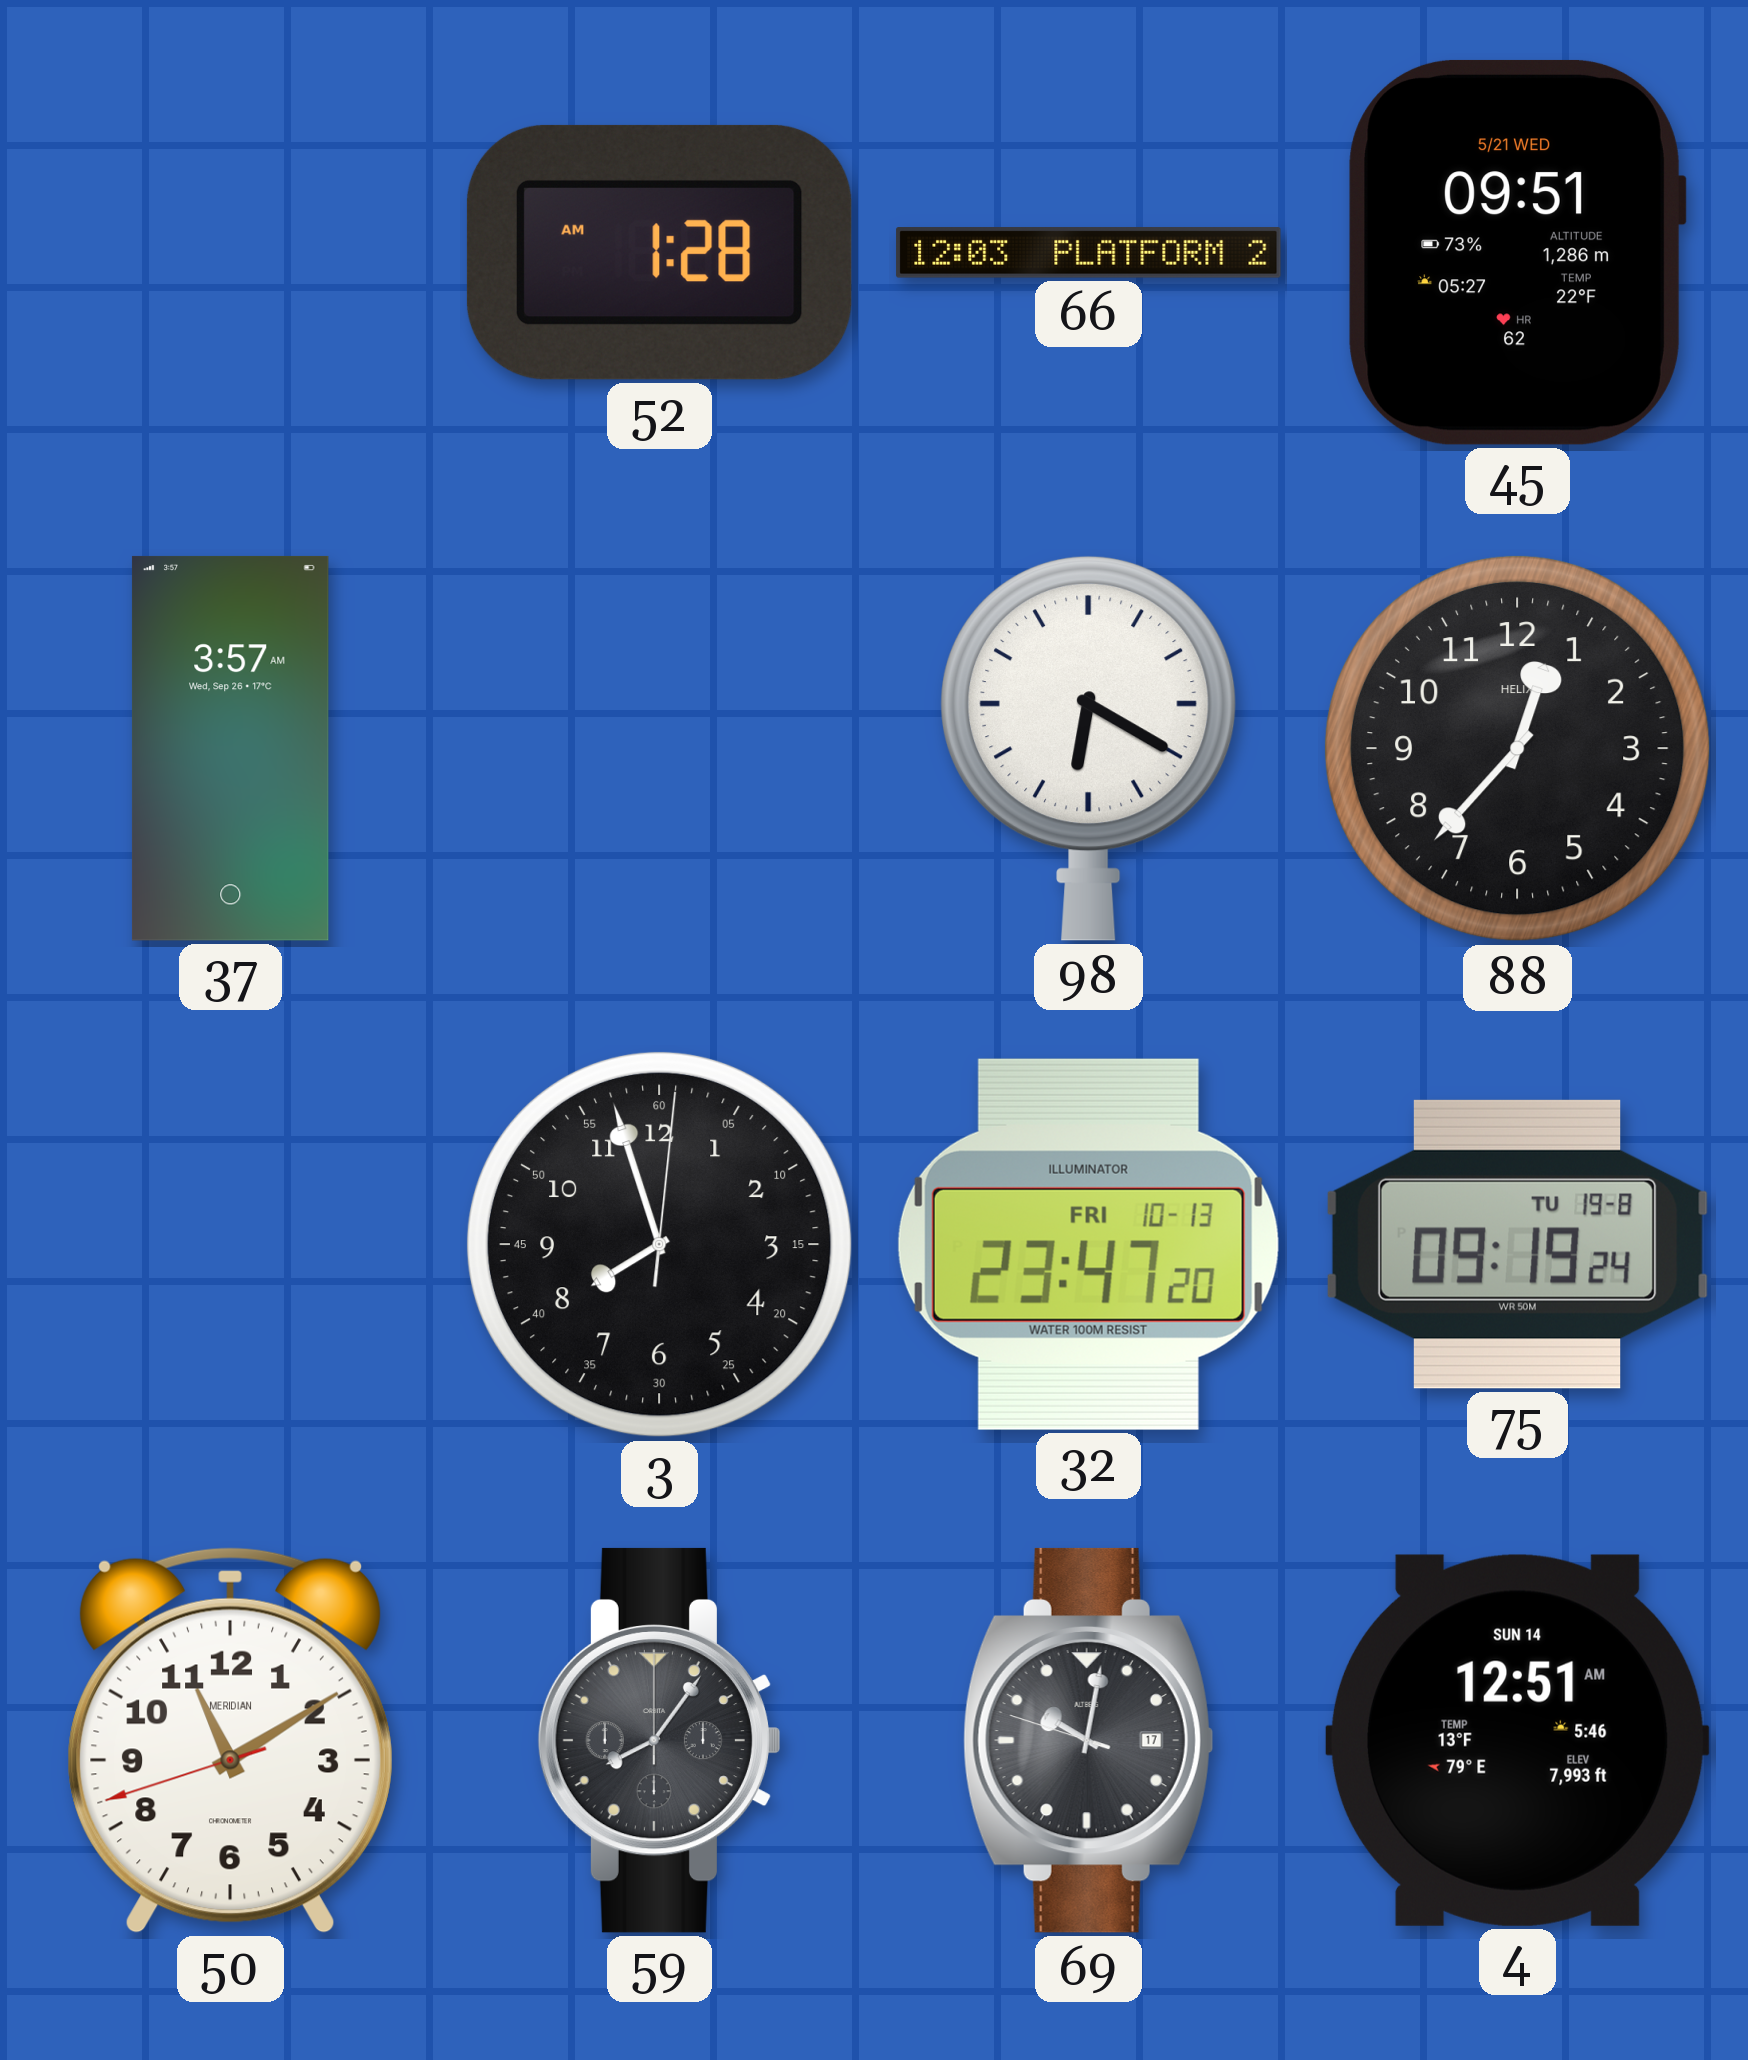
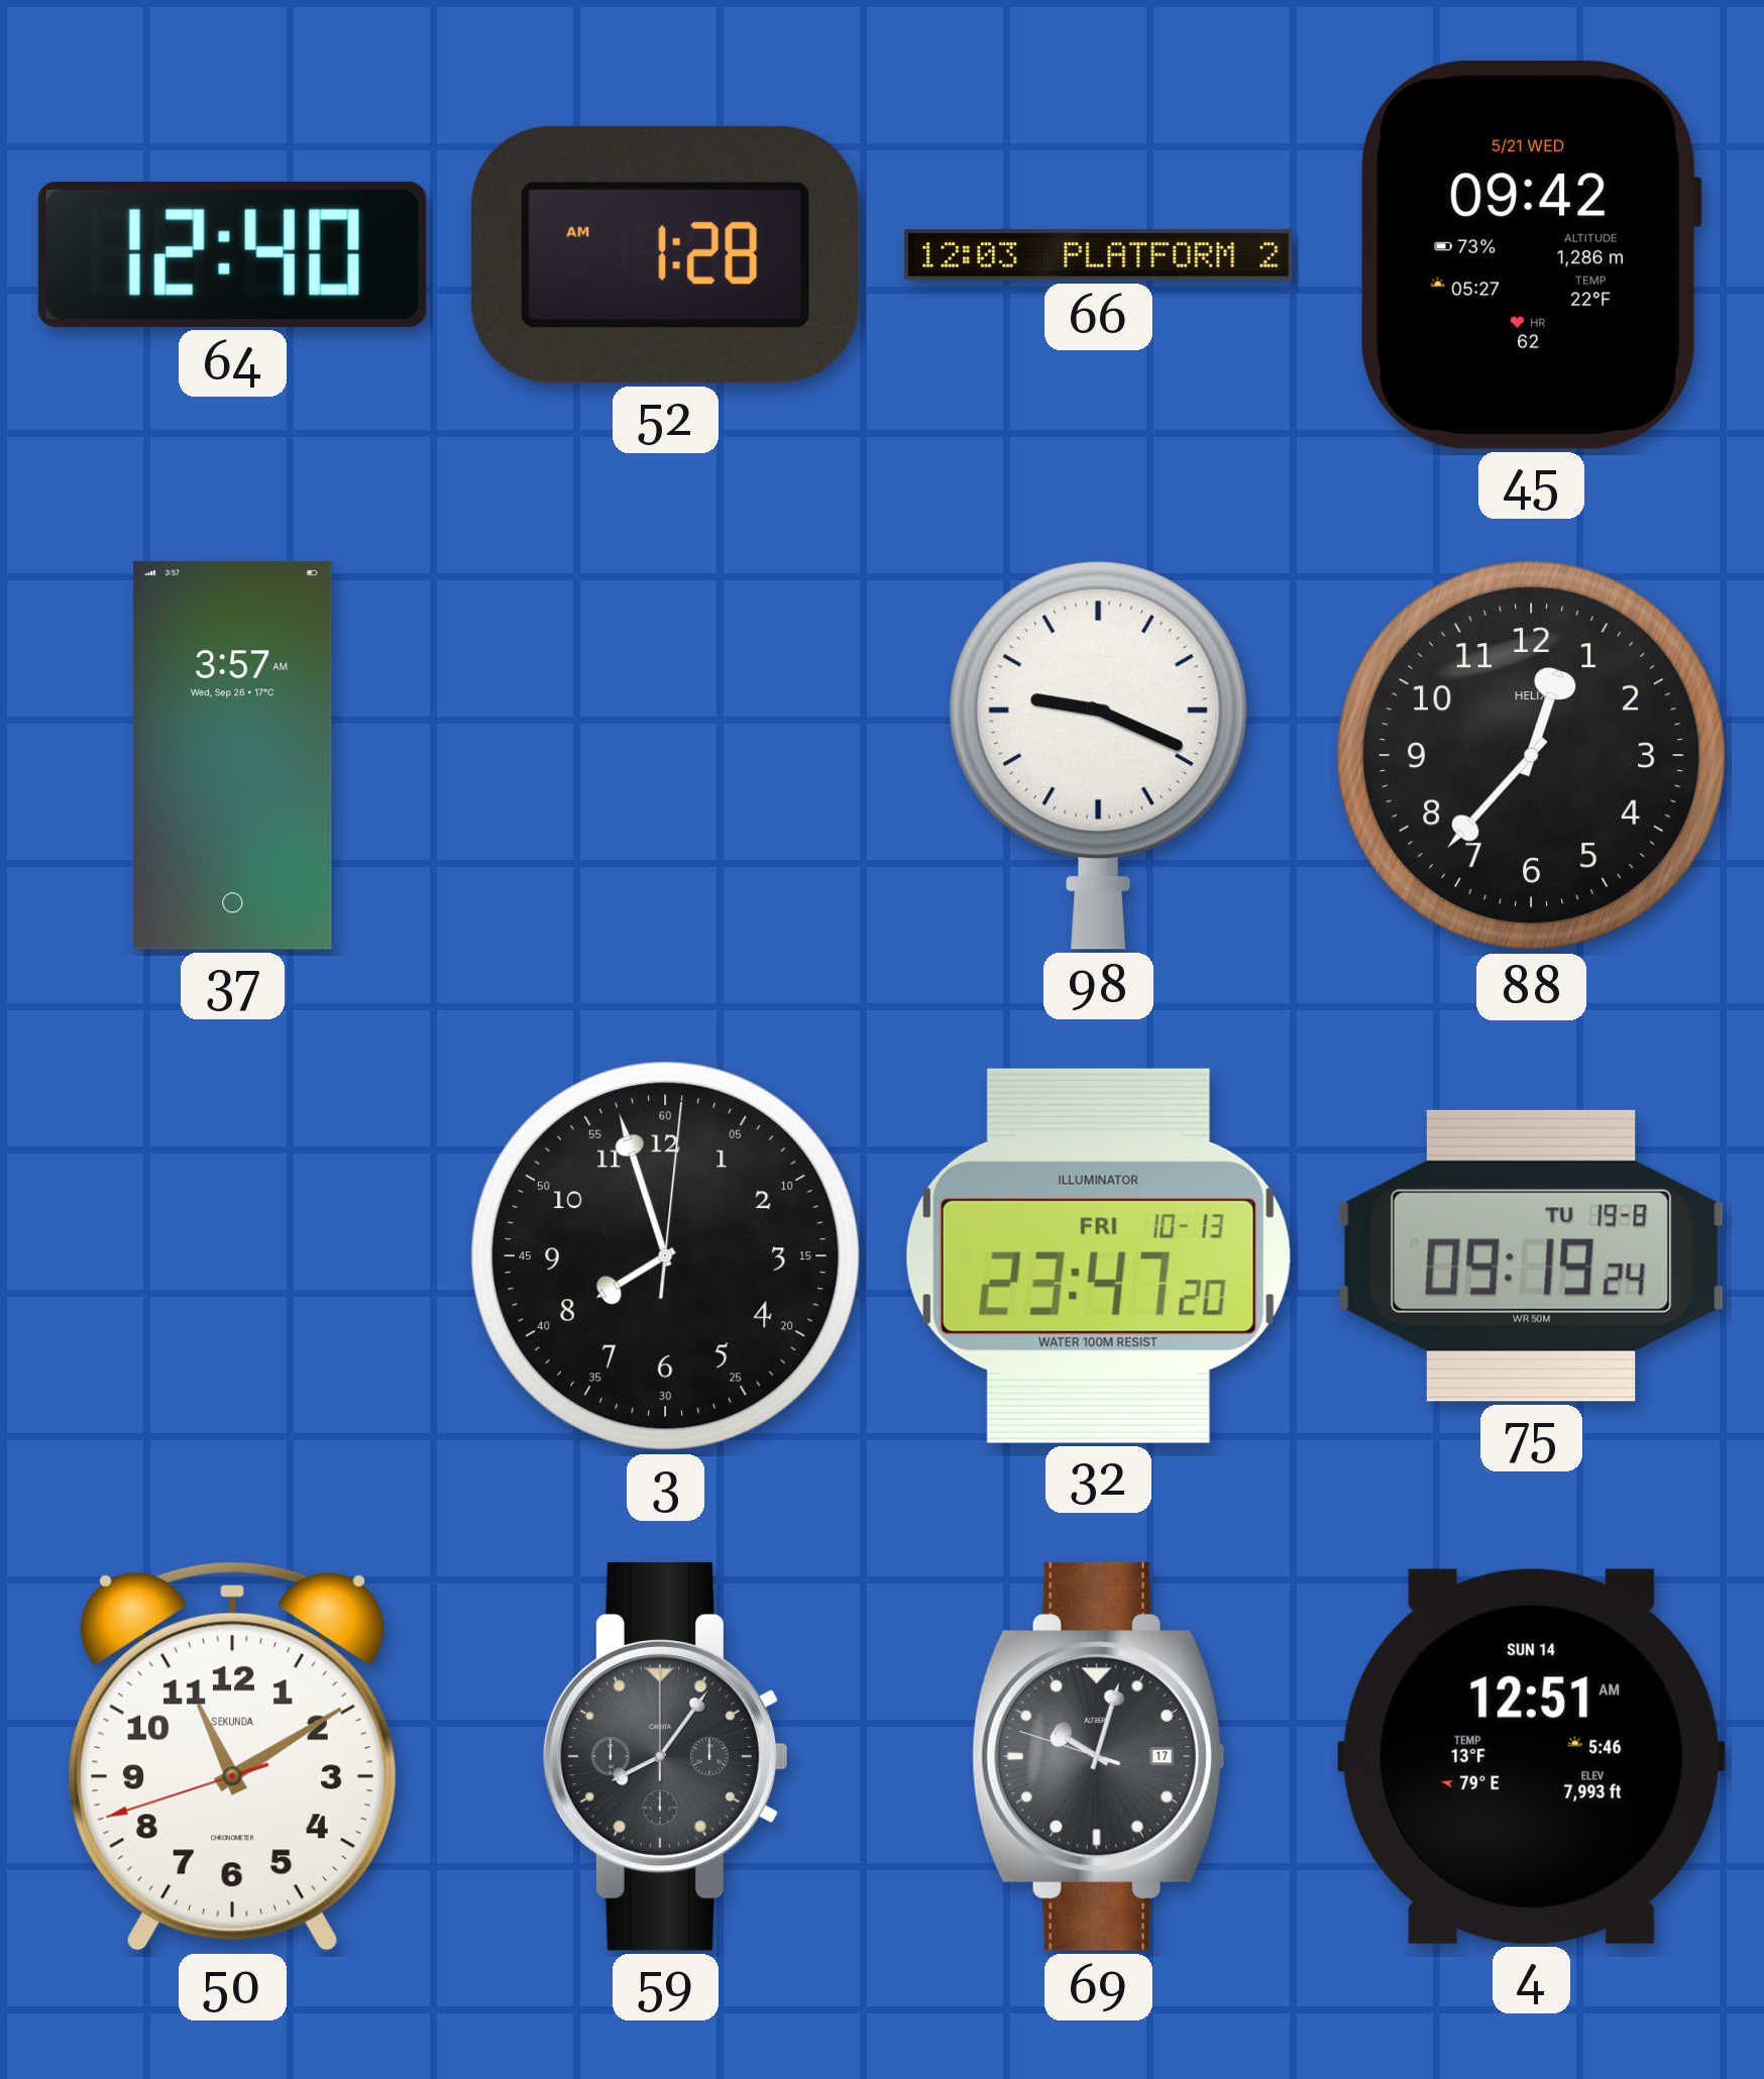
64: none -> 12:40 (232, 254)
45: 09:51 -> 09:42 (1531, 254)
98: 6:20 -> 9:19 (1098, 755)
50 brand: MERIDIAN -> SEKUNDA (232, 1756)
69: 10:01 -> 10:02 (1098, 1756)
